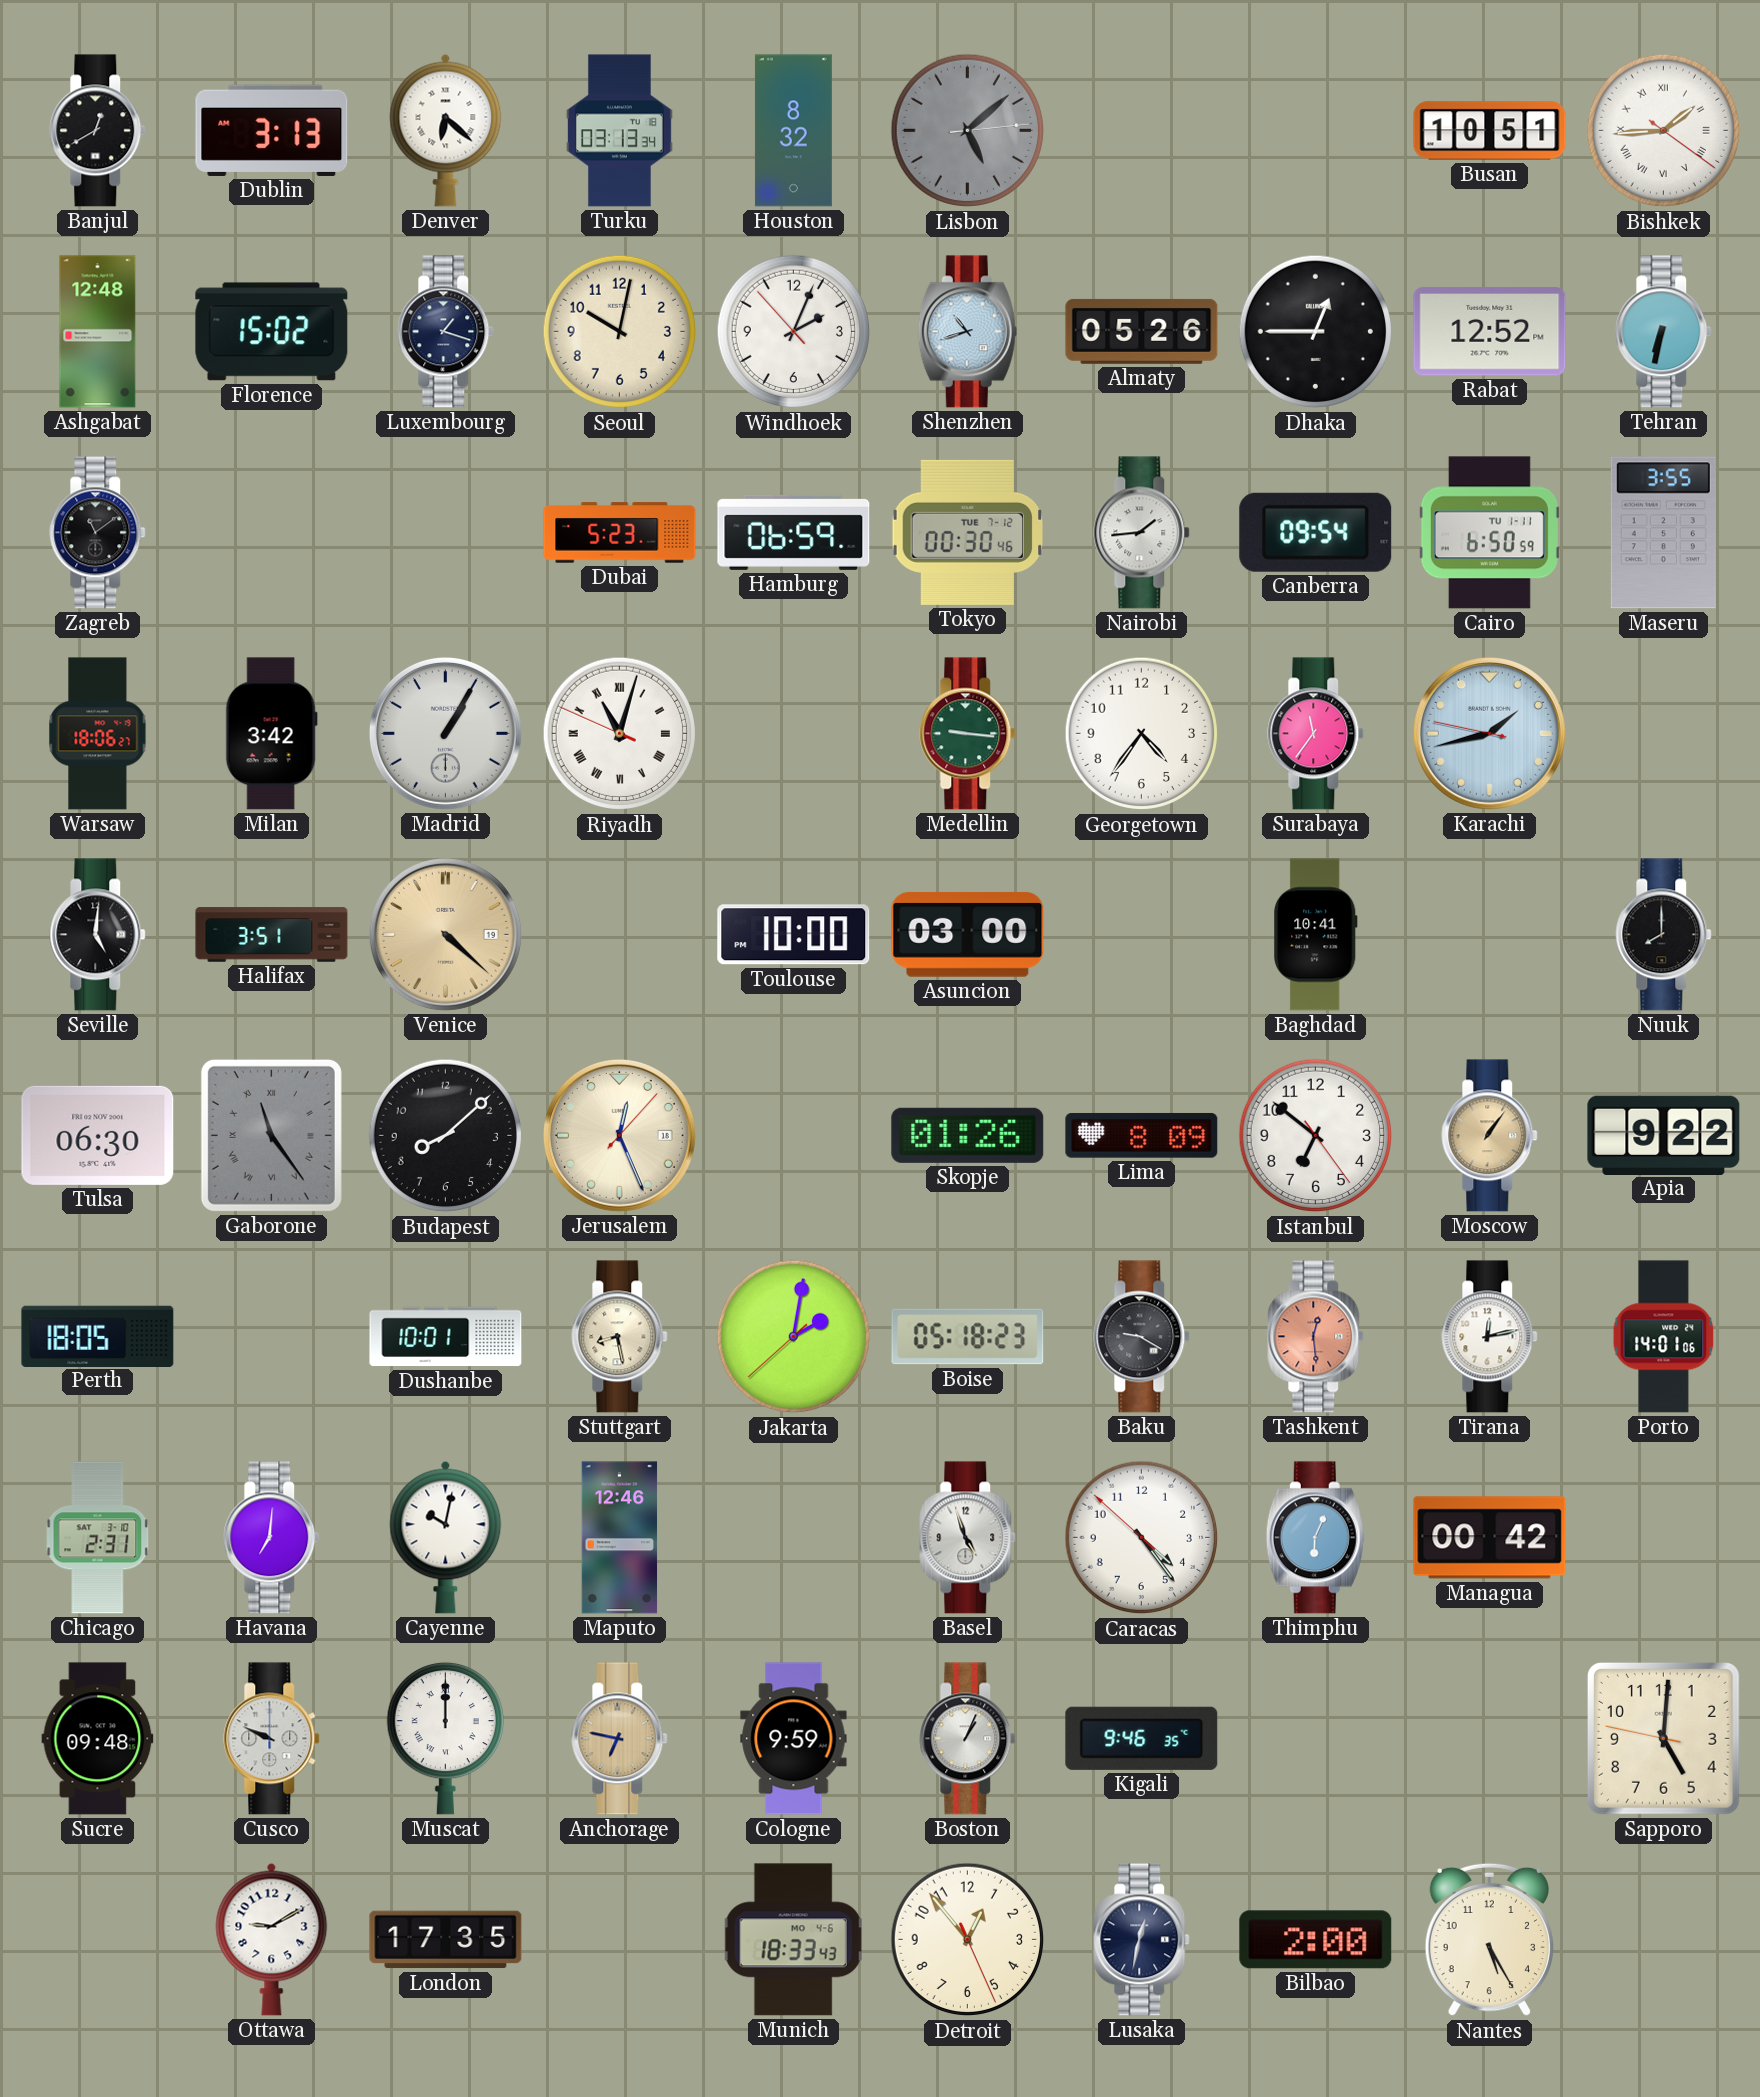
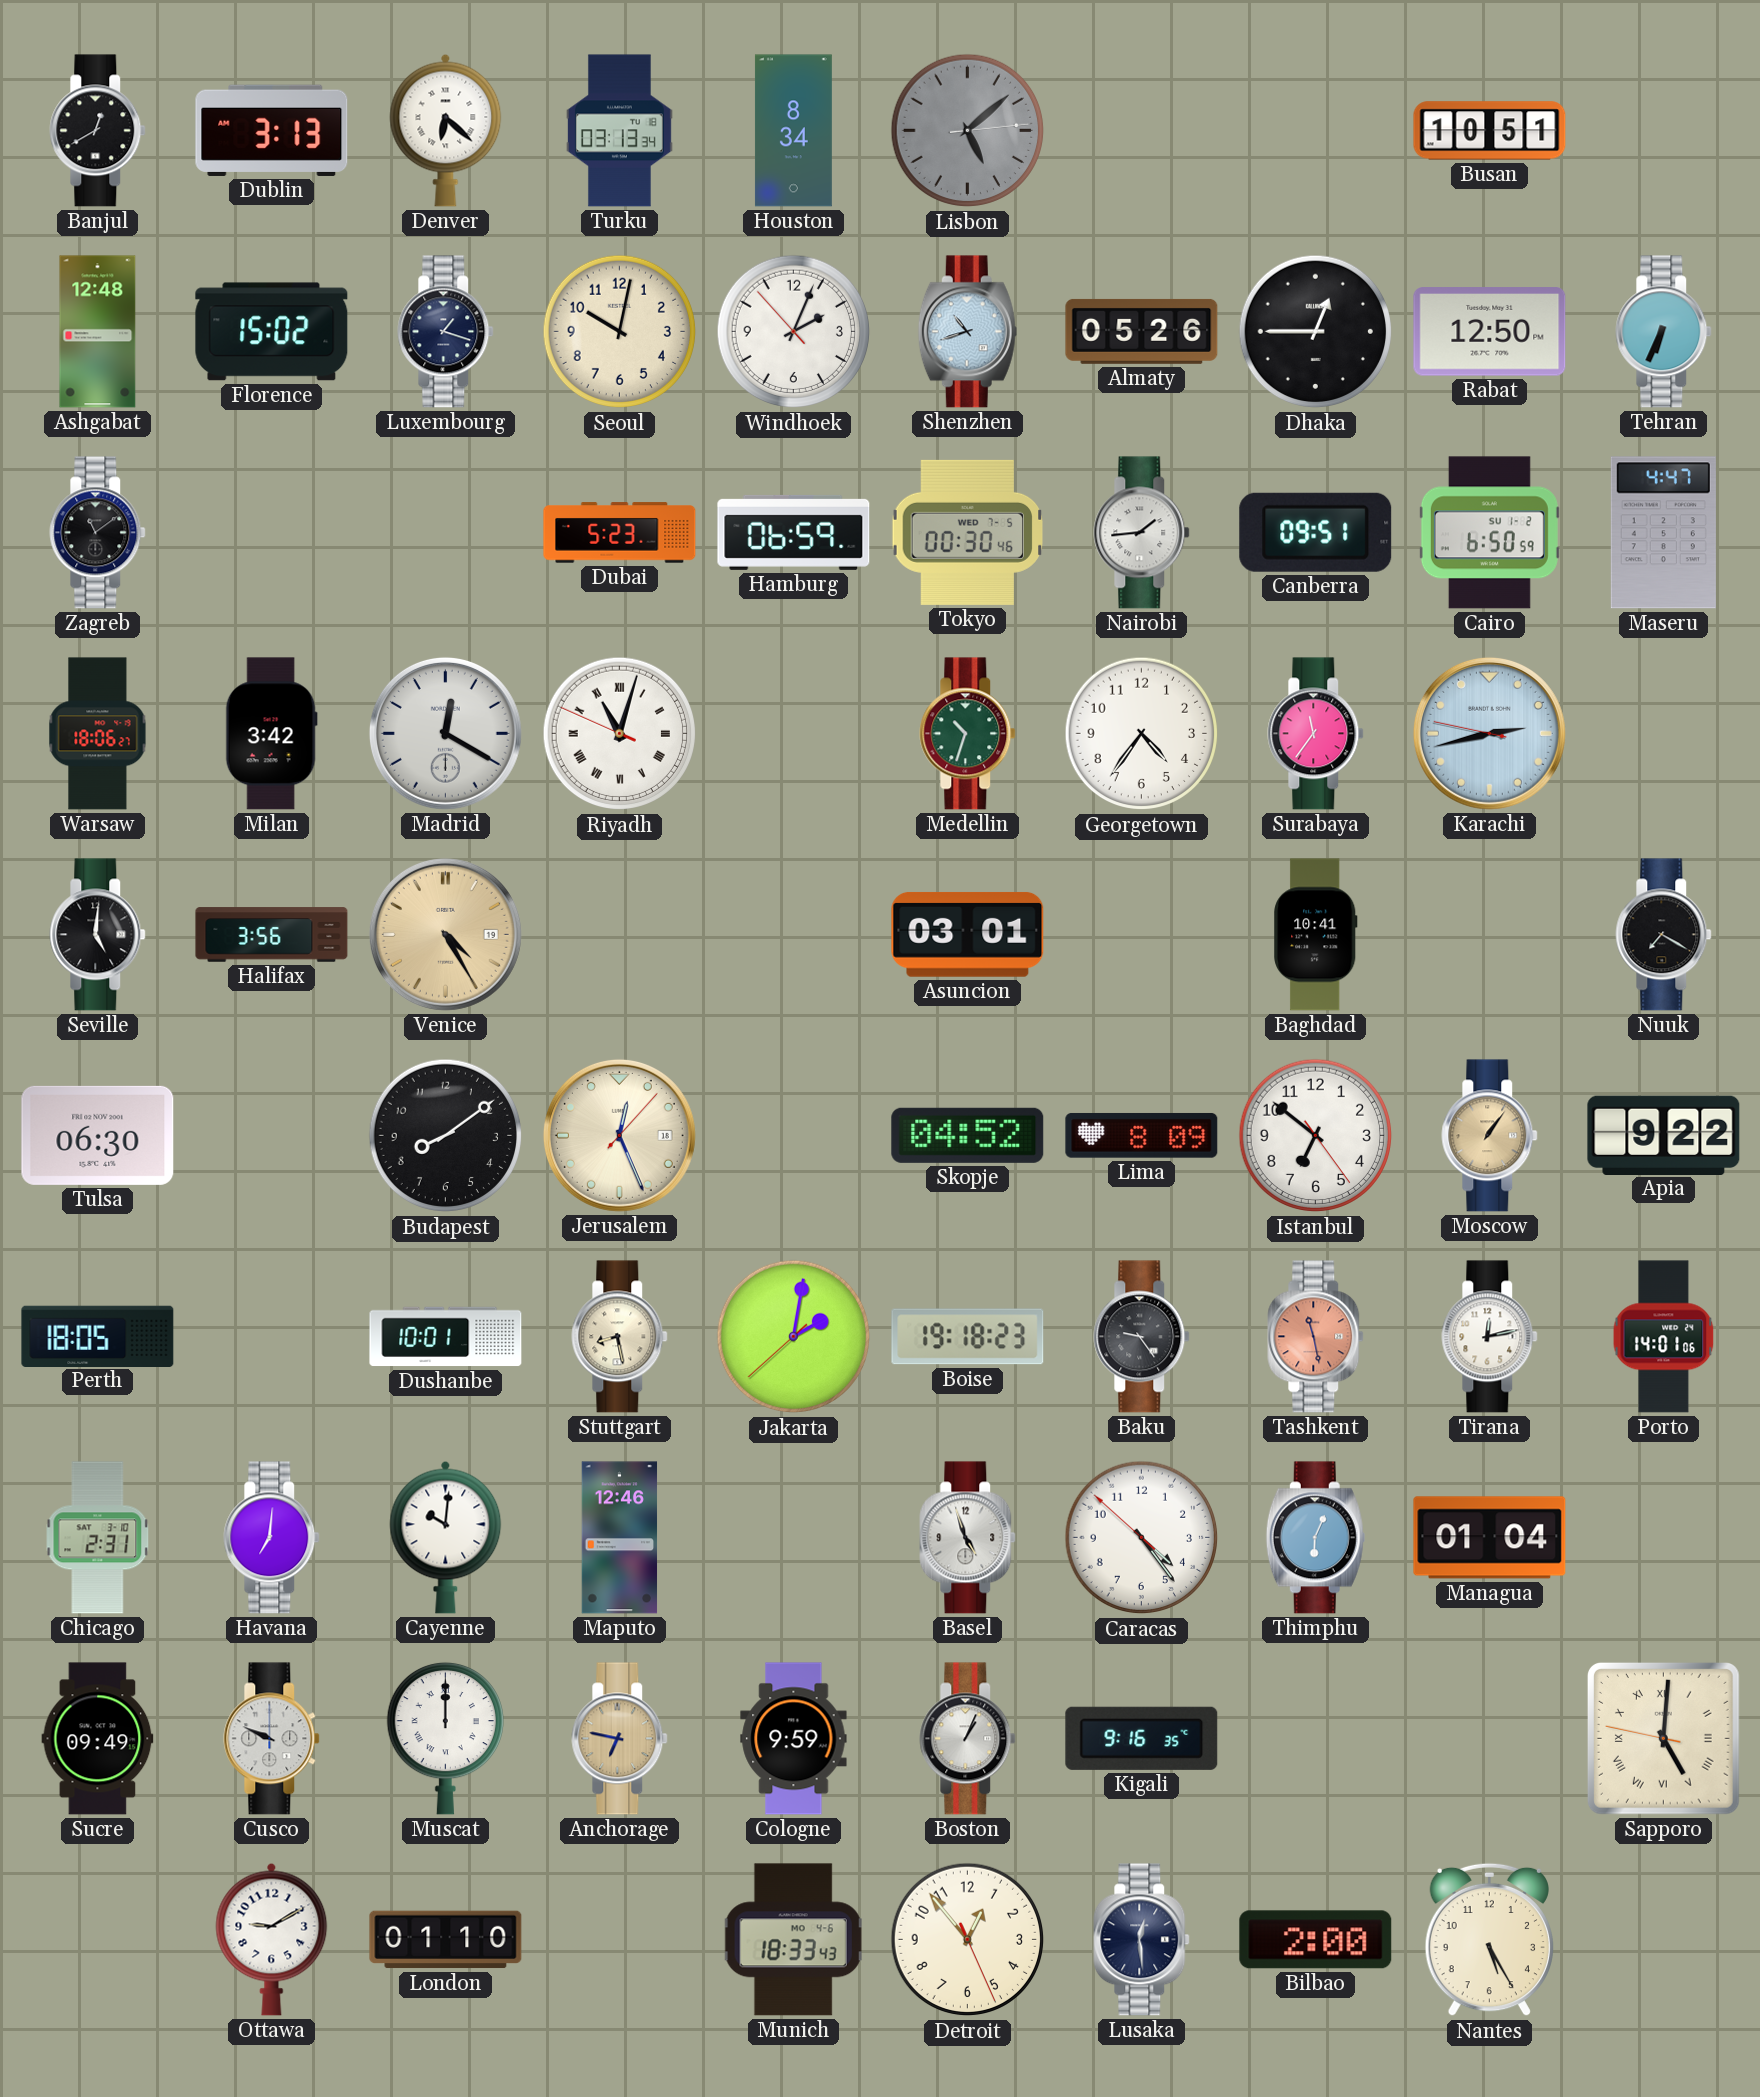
Houston: 8:32 -> 8:34 (793, 131)
Bishkek: 1:44 -> none (1664, 131)
Rabat: 12:52 -> 12:50 (1490, 332)
Tehran: 6:32 -> 6:34 (1664, 332)
Tokyo date: TUE 7-12 -> WED 7-5 (968, 532)
Canberra: 09:54 -> 09:51 (1316, 532)
Cairo date: TU 1-11 -> SU 1-2 (1489, 533)
Maseru: 3:55 -> 4:47 (1663, 533)
Madrid: 1:05 -> 12:20 (445, 733)
Medellin: 9:16 -> 10:33 (968, 734)
Karachi: 1:42 -> 2:42 (1489, 733)
Halifax: 3:51 -> 3:56 (272, 935)
Venice: 4:22 -> 4:25 (445, 934)
Toulouse: 10:00 -> none (794, 935)
Asuncion: 03:00 -> 03:01 (968, 934)
Nuuk: 8:00 -> 7:20 (1664, 935)
Gaborone: 11:24 -> none (271, 1135)
Budapest: 8:08 -> 8:09 (446, 1136)
Skopje: 01:26 -> 04:52 (968, 1135)
Boise: 05:18 -> 19:18 (968, 1337)
Baku: 9:20 -> 9:24 (1142, 1337)
Tashkent: 12:29 -> 11:28 (1316, 1337)
Cayenne: 10:02 -> 10:01 (446, 1537)
Managua: 00:42 -> 01:04 (1490, 1538)
Sucre: 09:48 -> 09:49 (98, 1739)
Kigali: 9:46 -> 9:16 (1142, 1738)
Sapporo numerals: Arabic -> Roman (1663, 1738)
London: 17:35 -> 01:10 (446, 1940)
Lusaka: 12:32 -> 12:29 (1142, 1940)
